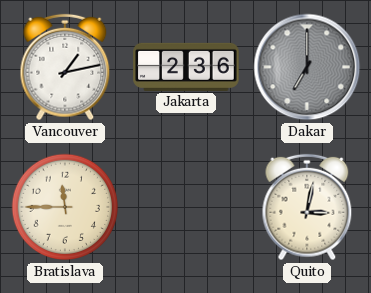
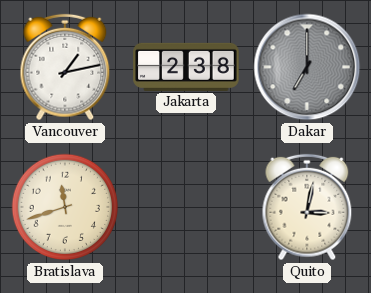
Jakarta: 2:36 -> 2:38 (186, 67)
Bratislava: 11:45 -> 11:42 (65, 207)
